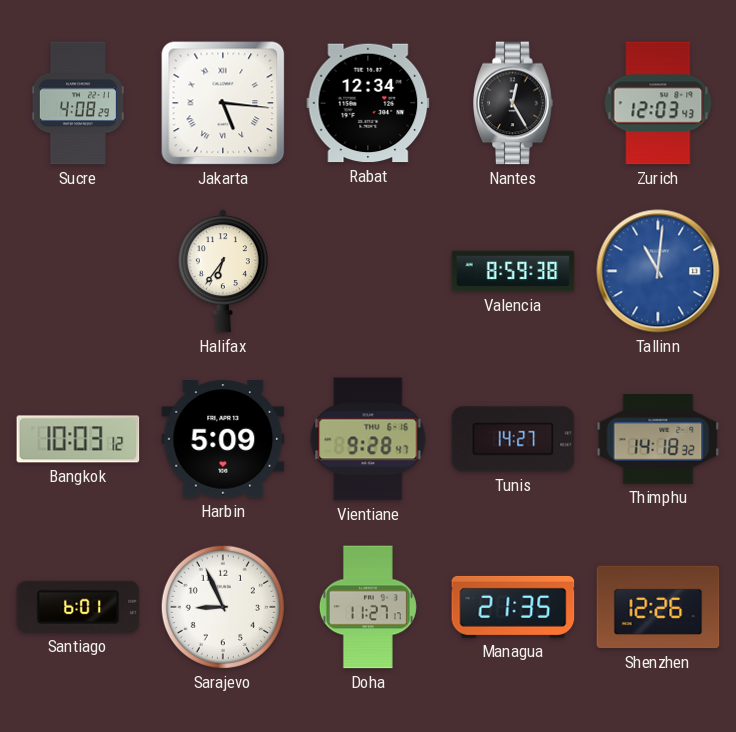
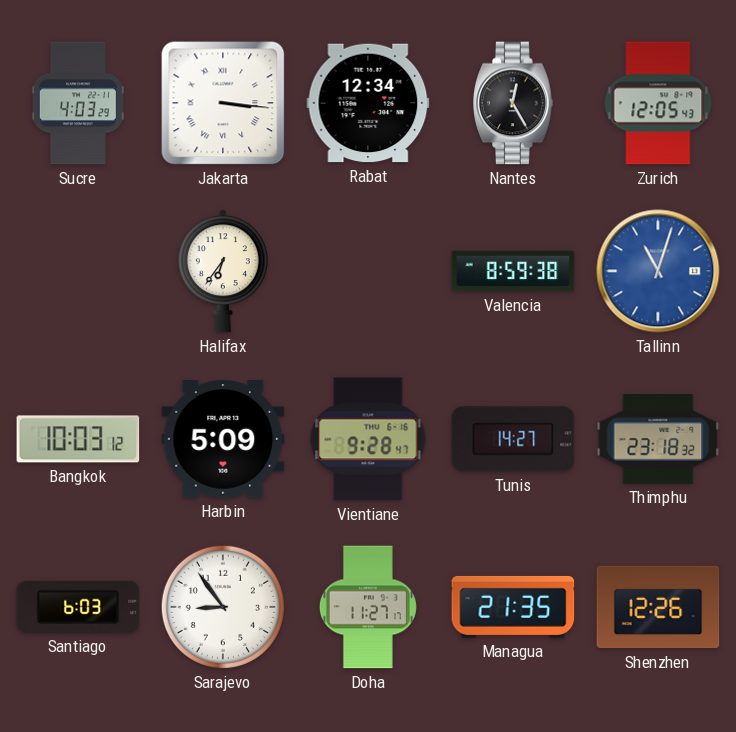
Sucre: 4:08 -> 4:03 (78, 103)
Jakarta: 5:16 -> 3:16 (223, 103)
Zurich: 12:03 -> 12:05 (658, 103)
Tallinn: 11:01 -> 11:03 (658, 271)
Thimphu: 14:18 -> 23:18 (658, 440)
Santiago: 6:01 -> 6:03 (78, 607)
Sarajevo: 8:56 -> 8:54 (223, 607)
